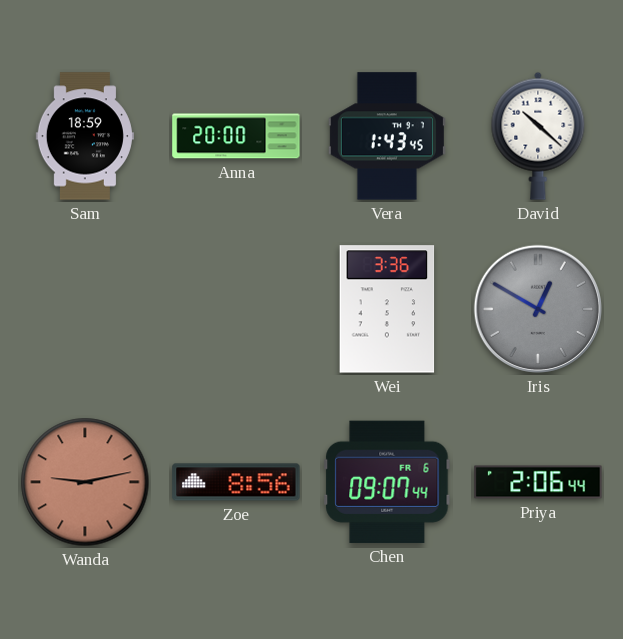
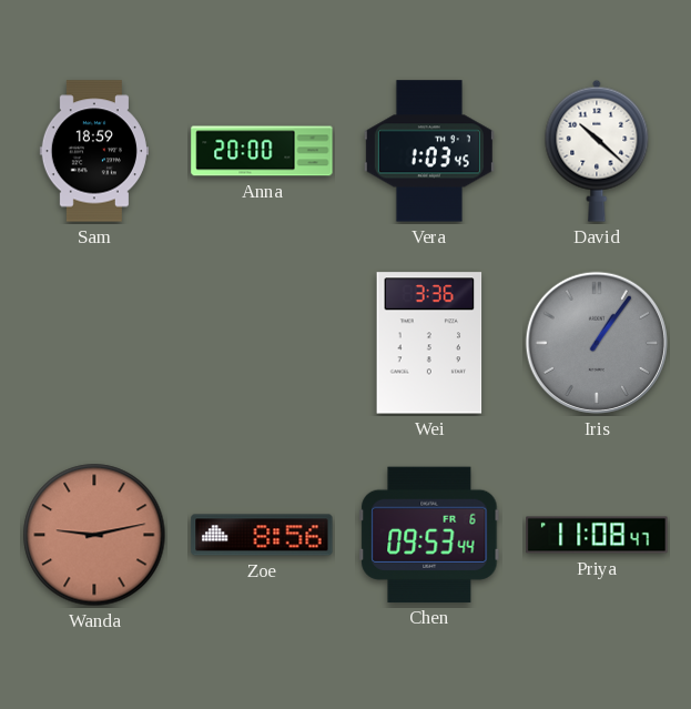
Vera: 1:43 -> 1:03 (429, 151)
Iris: 12:50 -> 1:06 (597, 343)
Chen: 09:07 -> 09:53 (429, 535)
Priya: 2:06 -> 11:08 (597, 535)
